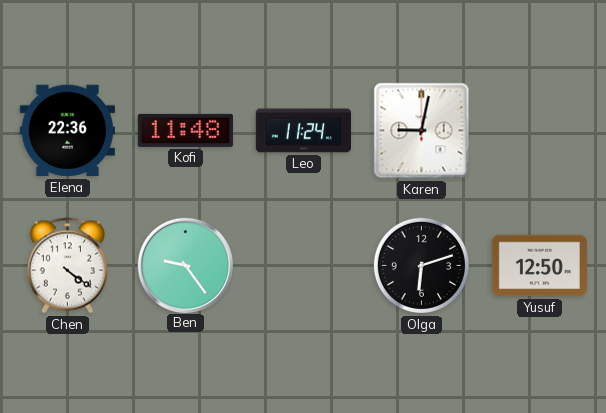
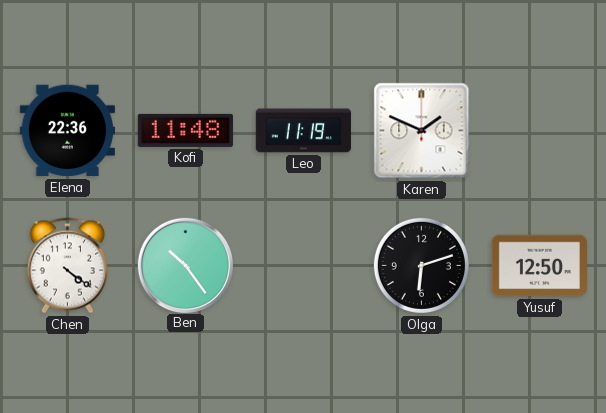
Leo: 11:24 -> 11:19 (303, 131)
Karen: 9:02 -> 1:49 (422, 131)
Ben: 9:24 -> 10:24 (185, 265)
